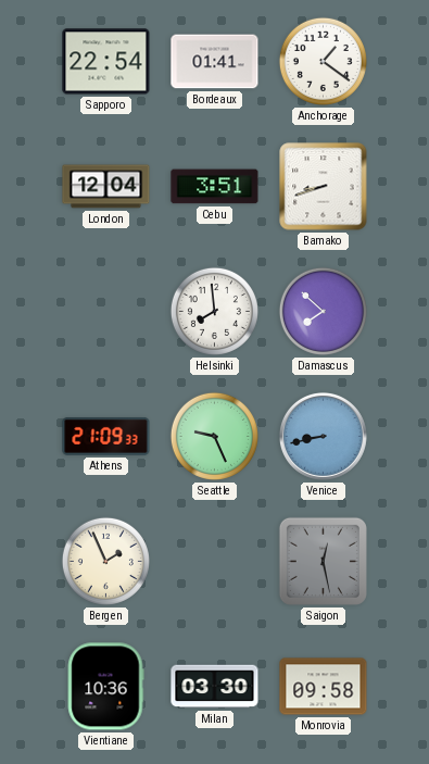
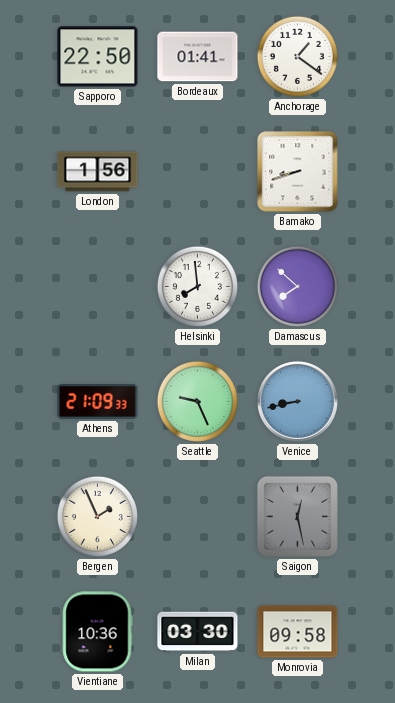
Sapporo: 22:54 -> 22:50 (98, 57)
London: 12:04 -> 1:56 (98, 172)
Cebu: 3:51 -> none (215, 187)
